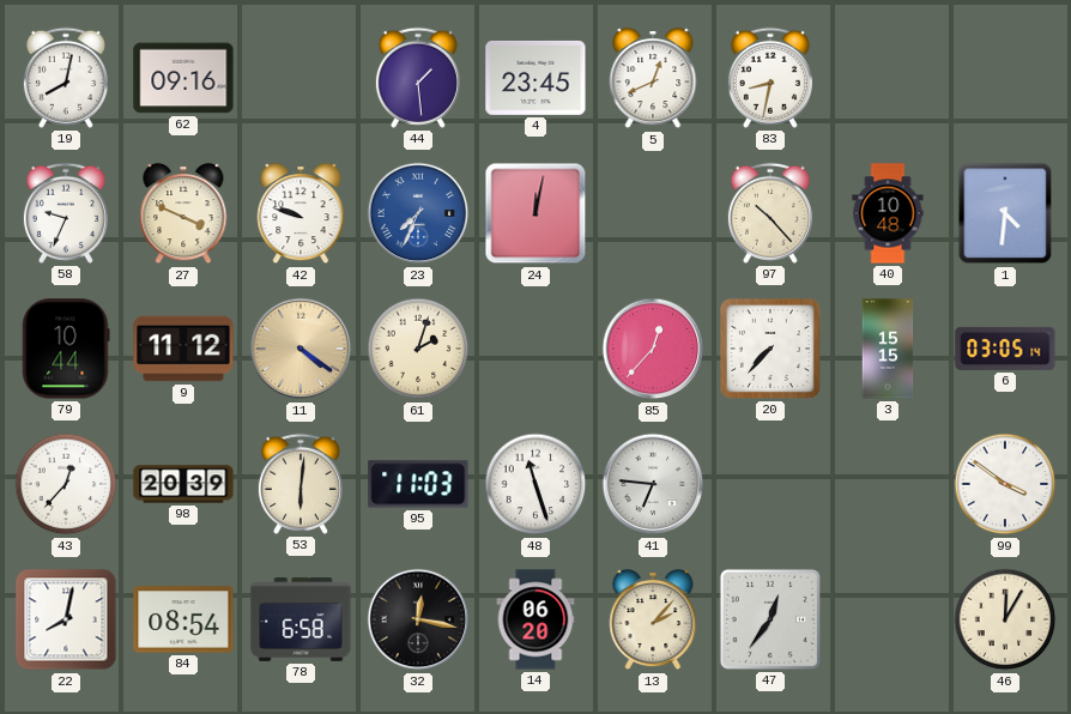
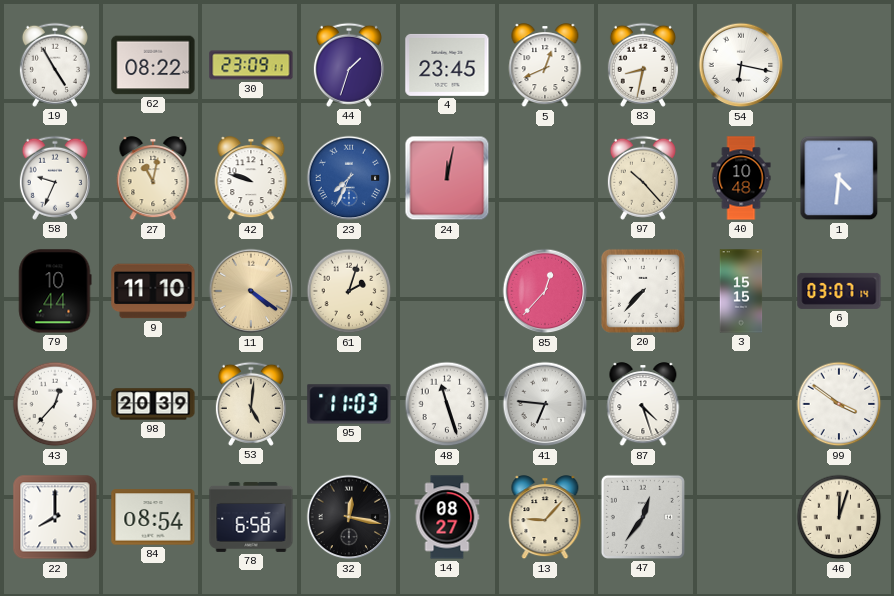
19: 8:02 -> 4:55 (55, 65)
62: 09:16 -> 08:22 (153, 65)
30: none -> 23:09 (251, 65)
44: 1:29 -> 1:33 (349, 65)
54: none -> 6:17 (741, 65)
27: 3:49 -> 11:02 (153, 179)
9: 11:12 -> 11:10 (153, 291)
6: 03:05 -> 03:07 (839, 291)
53: 6:01 -> 5:01 (251, 404)
87: none -> 4:27 (643, 405)
22: 8:02 -> 8:00 (55, 517)
14: 06:20 -> 08:27 (447, 517)
13: 2:07 -> 9:07 (545, 518)
46: 12:05 -> 12:03 (839, 517)
